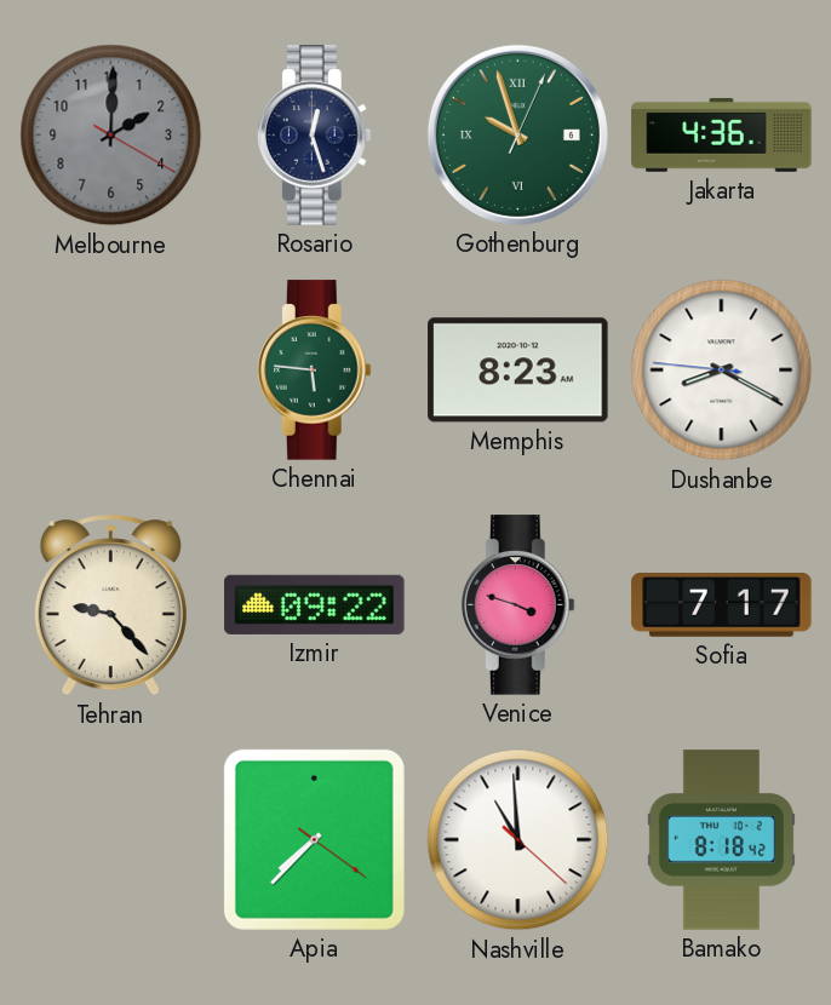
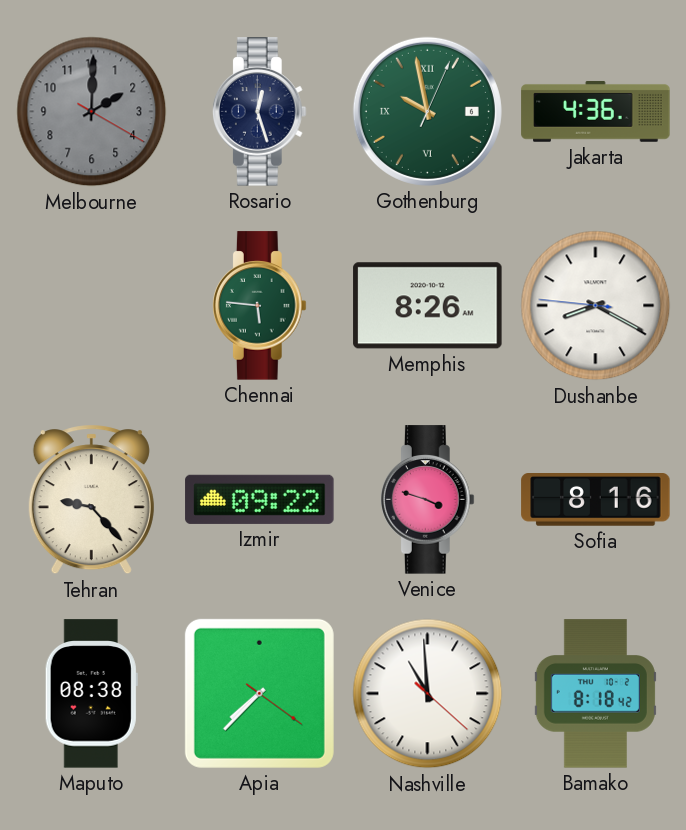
Gothenburg: 9:57 -> 9:58 (427, 111)
Memphis: 8:23 -> 8:26 (428, 306)
Sofia: 7:17 -> 8:16 (596, 500)
Maputo: none -> 08:38 (91, 694)
